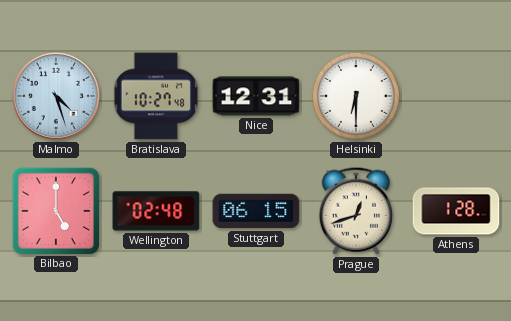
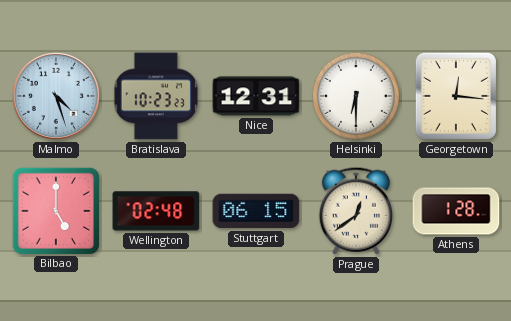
Bratislava: 10:27 -> 10:23 (155, 96)
Georgetown: none -> 12:16 (456, 96)
Prague: 12:42 -> 12:39 (355, 211)
